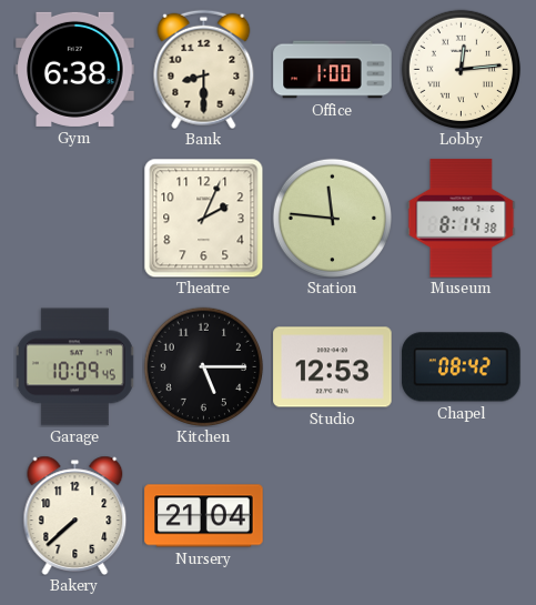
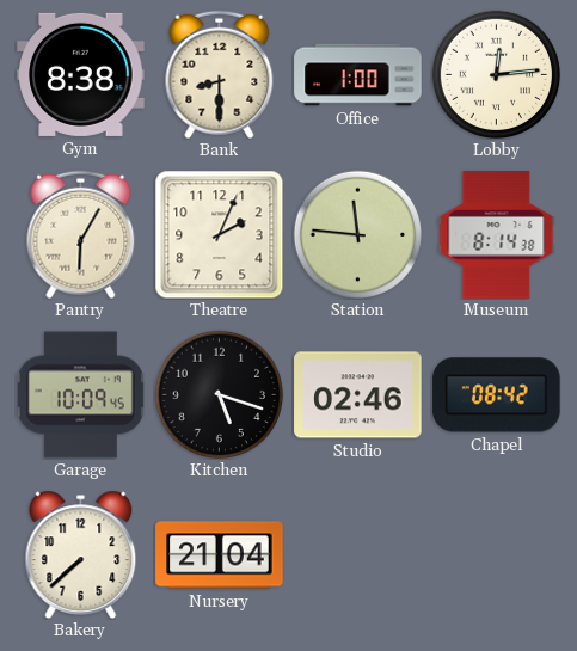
Gym: 6:38 -> 8:38 (81, 74)
Pantry: none -> 6:05 (81, 234)
Kitchen: 5:15 -> 5:18 (219, 394)
Studio: 12:53 -> 02:46 (358, 395)
